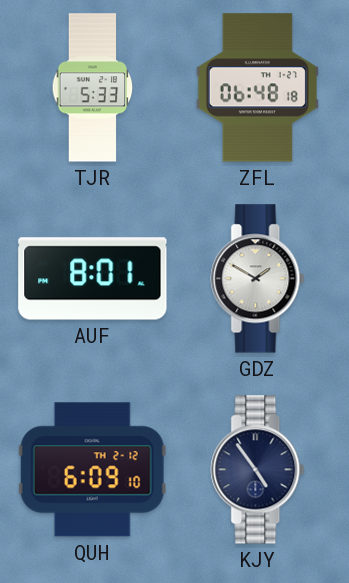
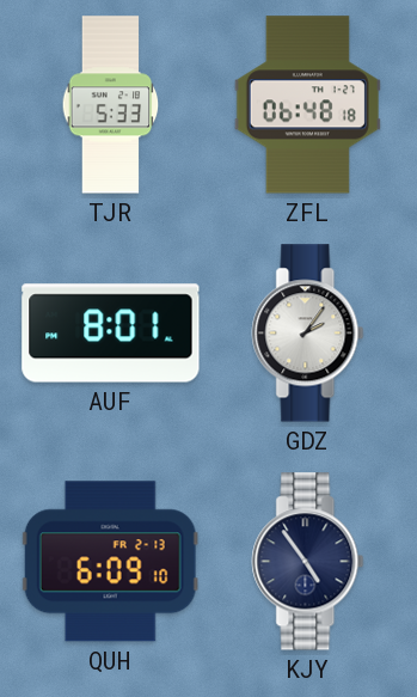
GDZ: 1:50 -> 2:06 (308, 334)
QUH date: TH 2-12 -> FR 2-13 (110, 562)
